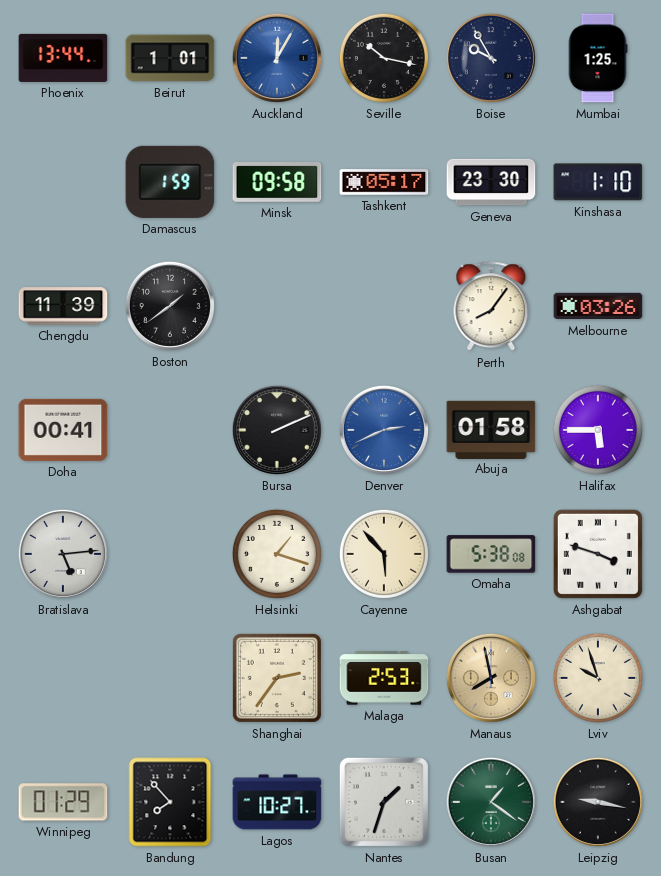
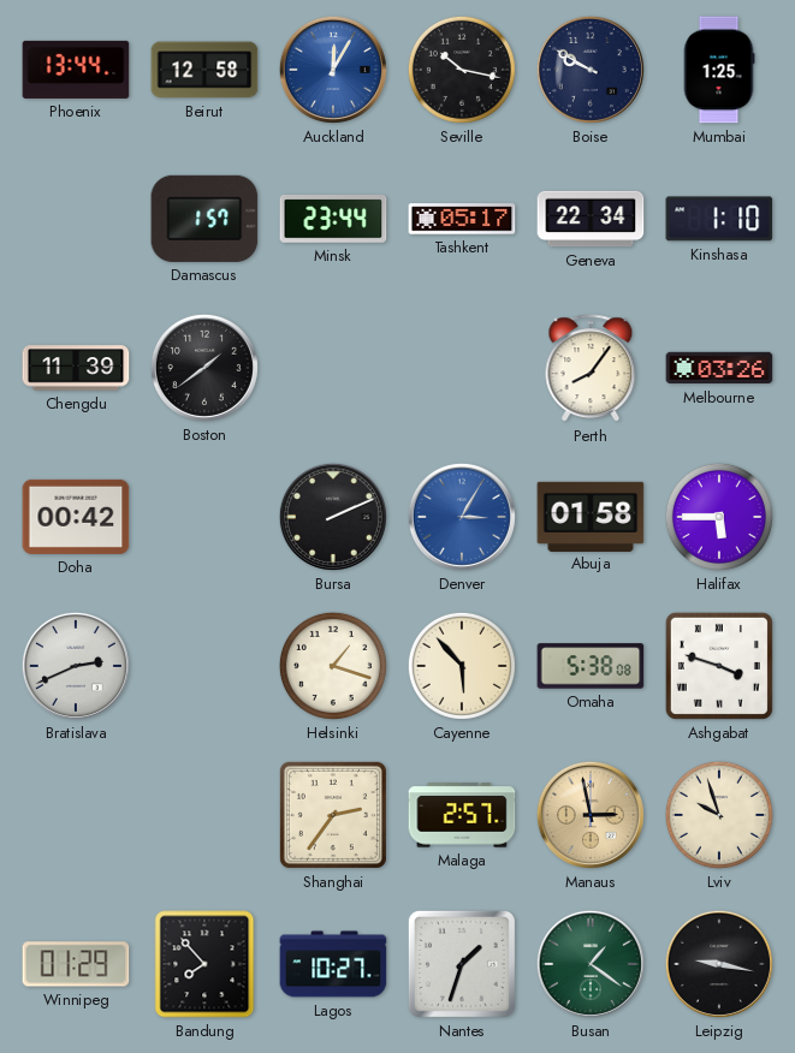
Beirut: 1:01 -> 12:58 (204, 70)
Boise: 9:55 -> 9:50 (591, 70)
Damascus: 1:59 -> 1:57 (204, 219)
Minsk: 09:58 -> 23:44 (333, 219)
Geneva: 23:30 -> 22:34 (591, 219)
Doha: 00:41 -> 00:42 (76, 517)
Denver: 2:41 -> 3:05 (462, 517)
Bratislava: 5:14 -> 2:41 (76, 666)
Malaga: 2:53 -> 2:57 (462, 815)
Manaus: 7:58 -> 2:58 (591, 815)
